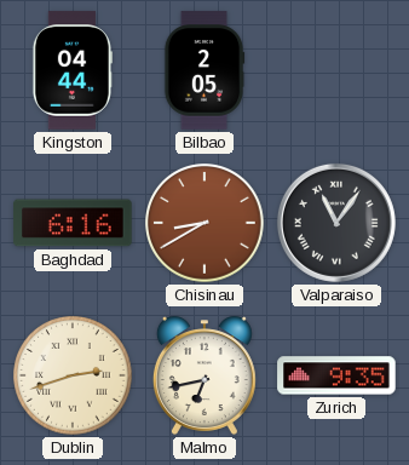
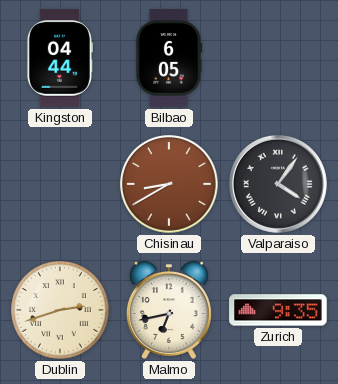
Bilbao: 2:05 -> 6:05 (169, 58)
Baghdad: 6:16 -> none (73, 223)
Valparaiso: 11:06 -> 4:06 (278, 184)
